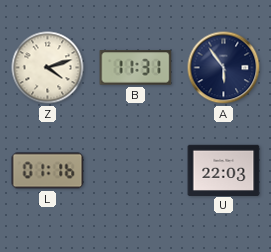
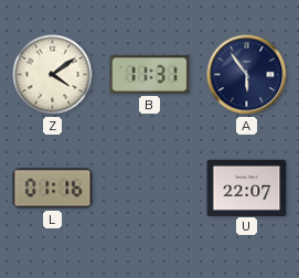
Z: 4:12 -> 4:09 (53, 75)
U: 22:03 -> 22:07 (247, 188)
